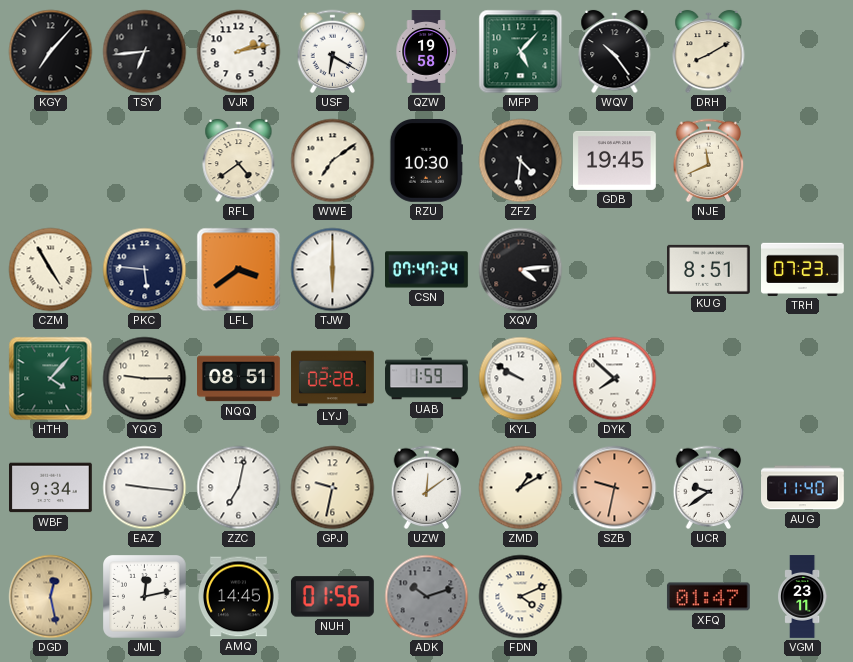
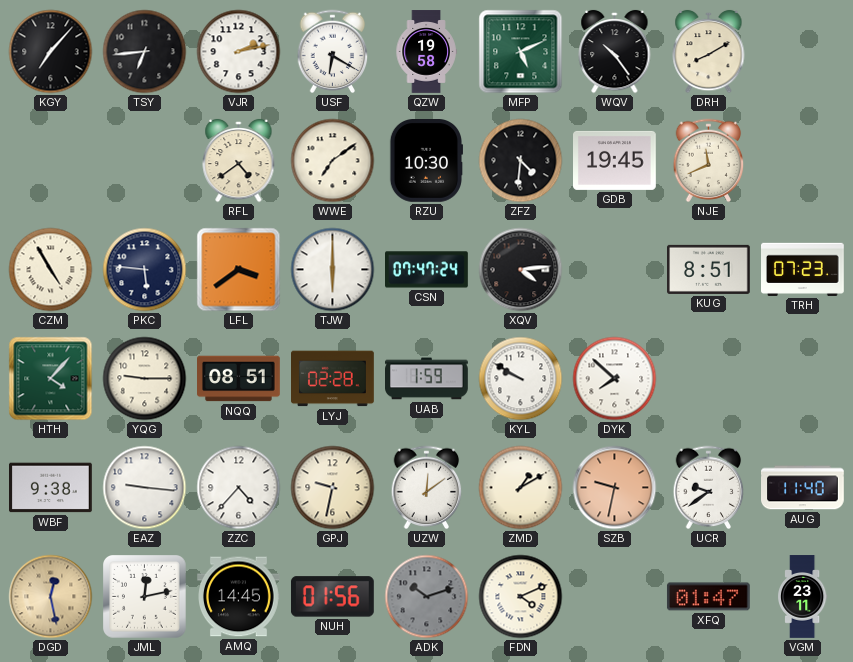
MFP: 5:07 -> 5:11 (521, 52)
WBF: 9:34 -> 9:38 (51, 488)
ZZC: 7:02 -> 4:37 (239, 488)
